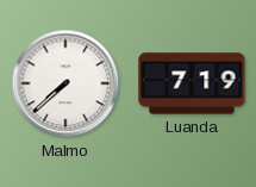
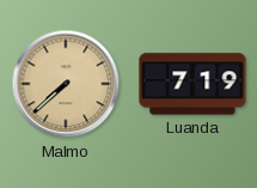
Malmo dial: white -> champagne (66, 84)
